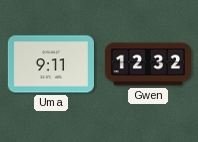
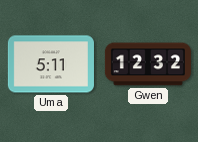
Uma: 9:11 -> 5:11 (51, 64)
